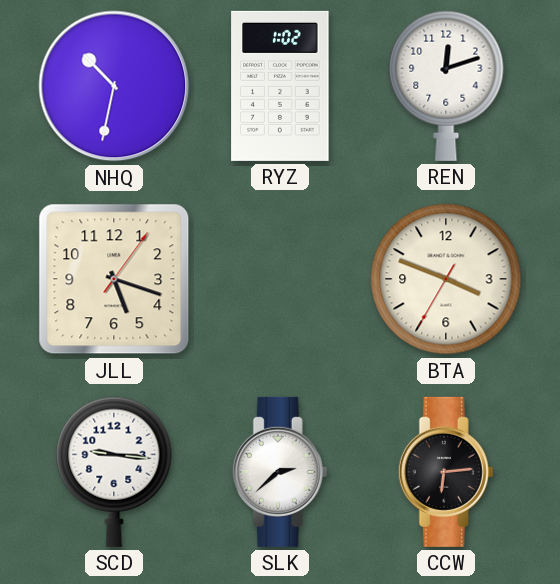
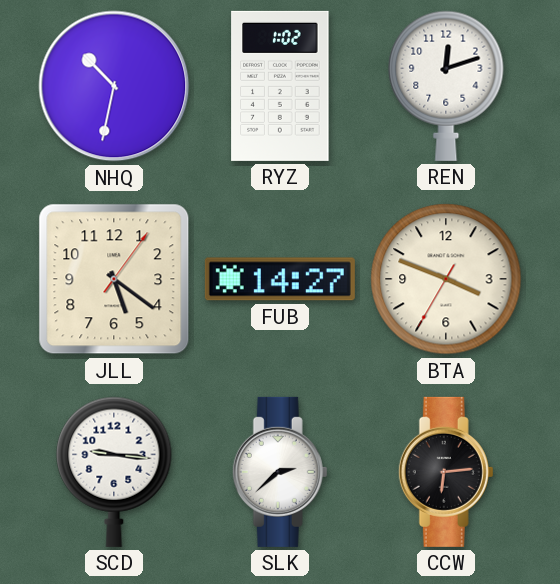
JLL: 5:18 -> 5:21 (114, 279)
FUB: none -> 14:27 (280, 279)
